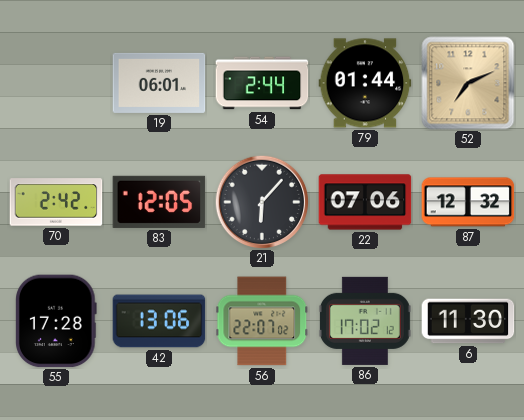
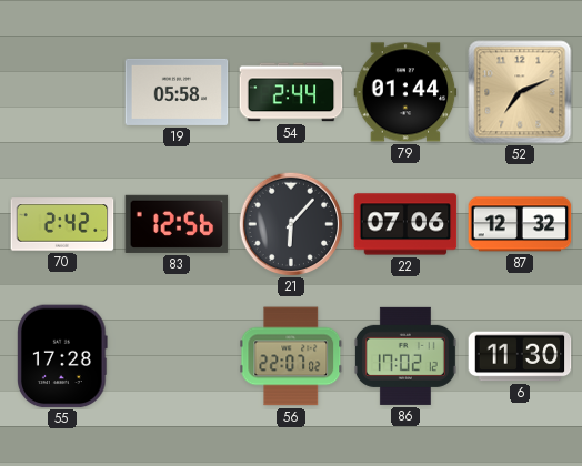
19: 06:01 -> 05:58 (177, 92)
83: 12:05 -> 12:56 (177, 224)
42: 13:06 -> none (159, 321)
